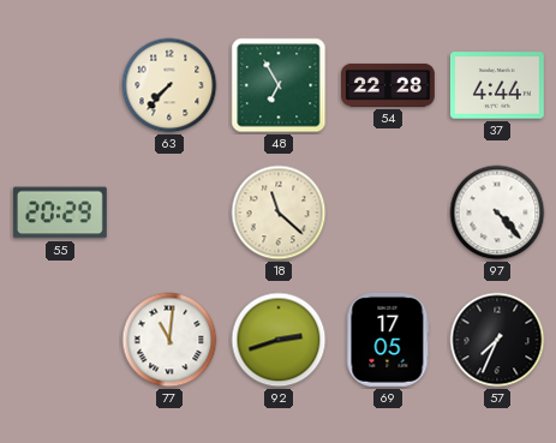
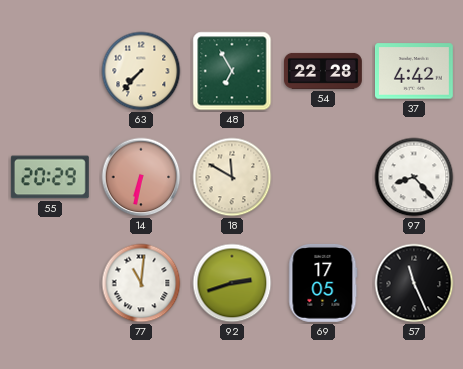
37: 4:44 -> 4:42 (414, 71)
14: none -> 6:32 (141, 177)
18: 11:22 -> 11:50 (232, 177)
97: 4:23 -> 8:23 (414, 177)
57: 7:34 -> 11:26 (414, 283)
